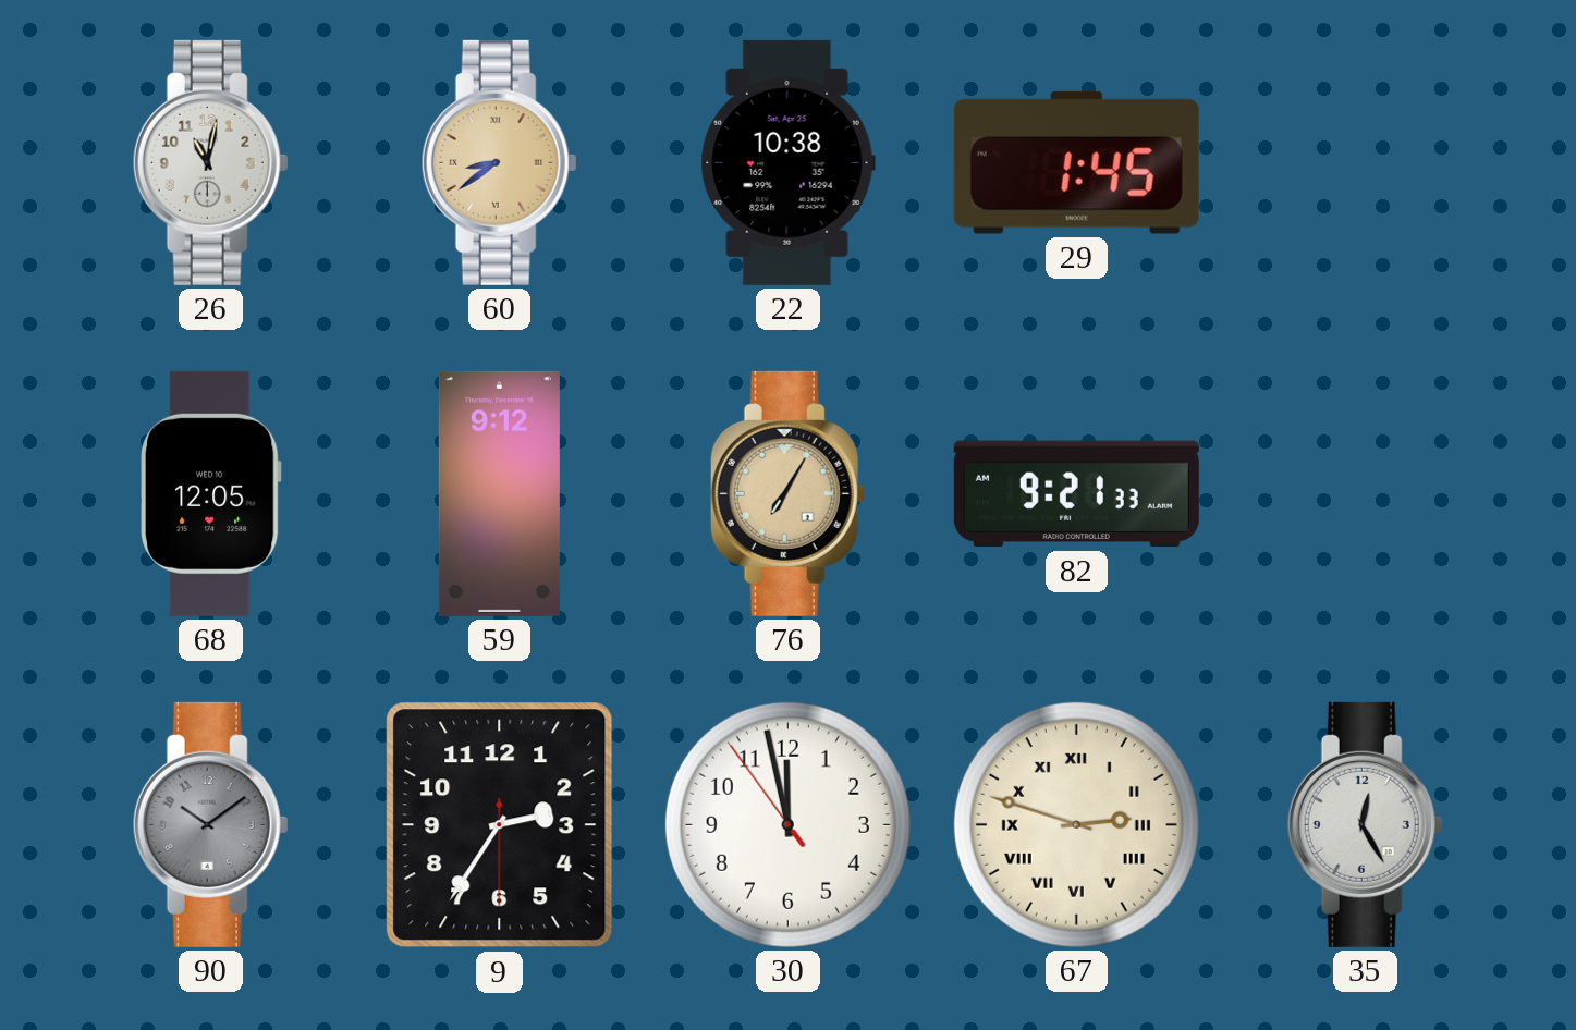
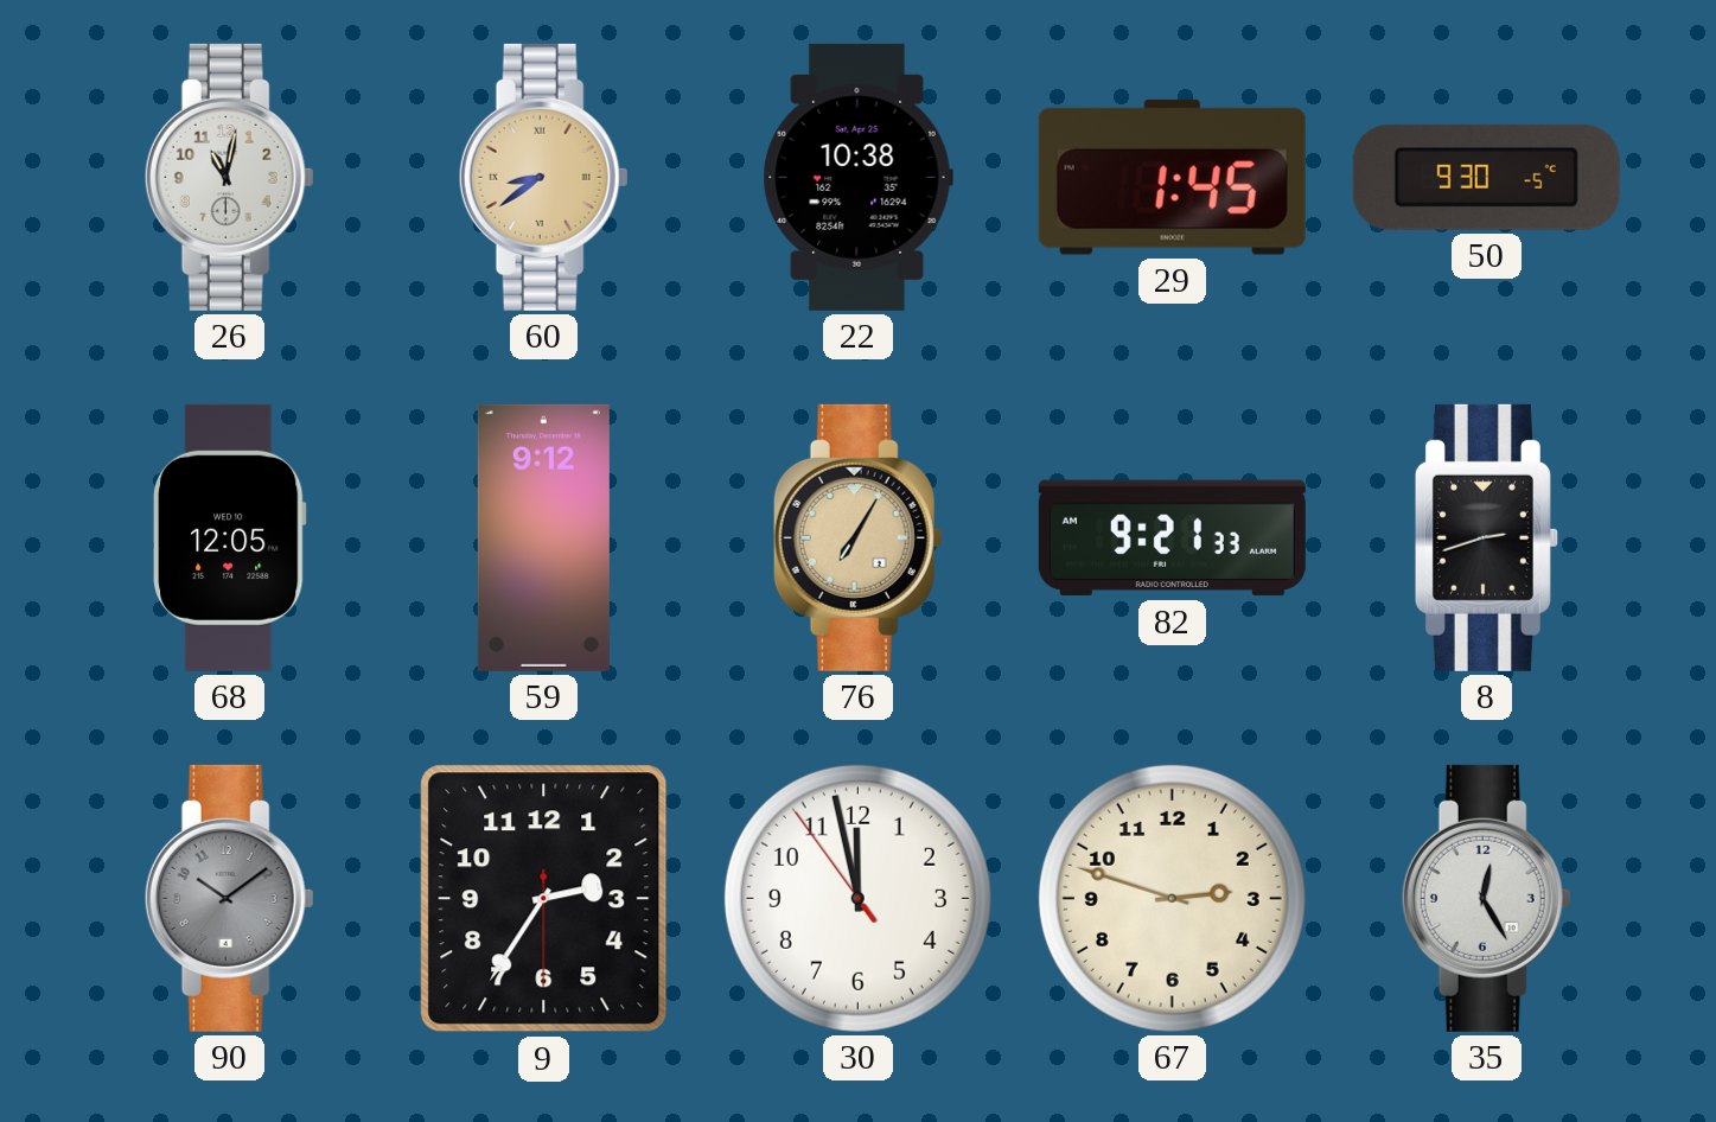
50: none -> 9:30 (1486, 177)
8: none -> 2:42 (1486, 537)
67 numerals: Roman -> Arabic (1172, 898)
